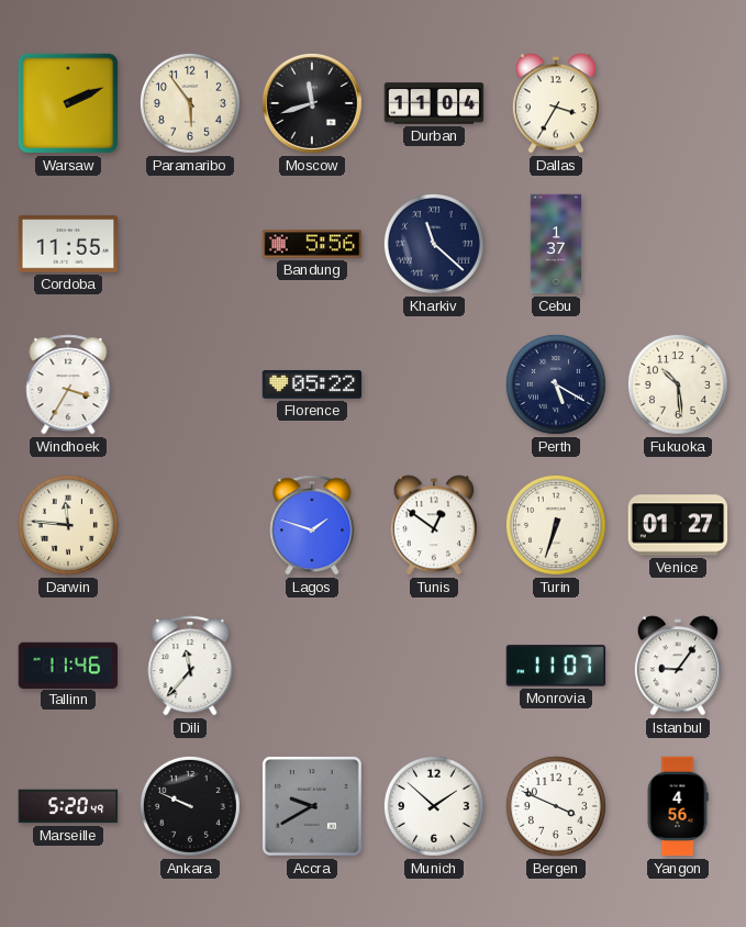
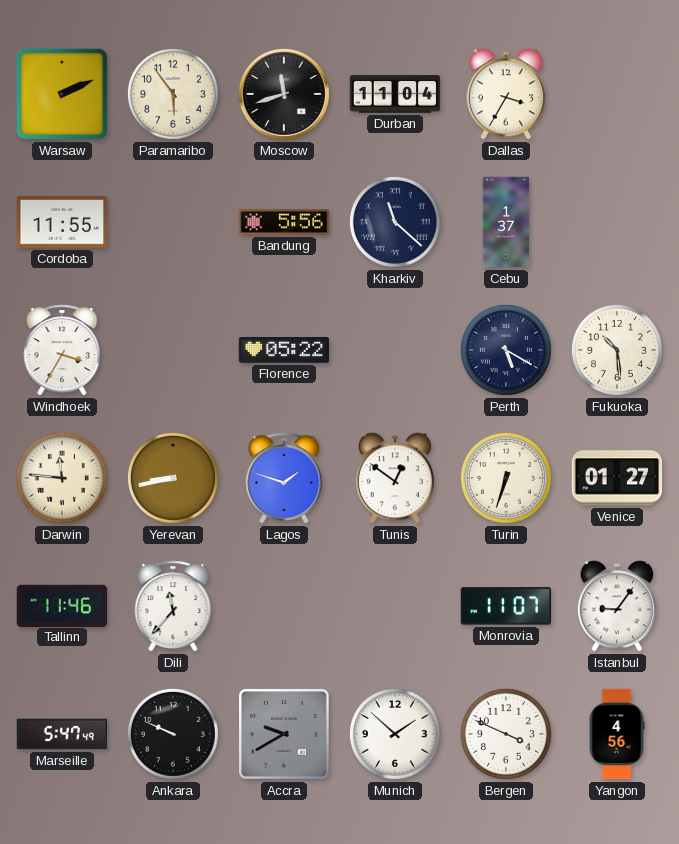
Yerevan: none -> 8:43 (173, 478)
Marseille: 5:20 -> 5:47 (62, 734)
